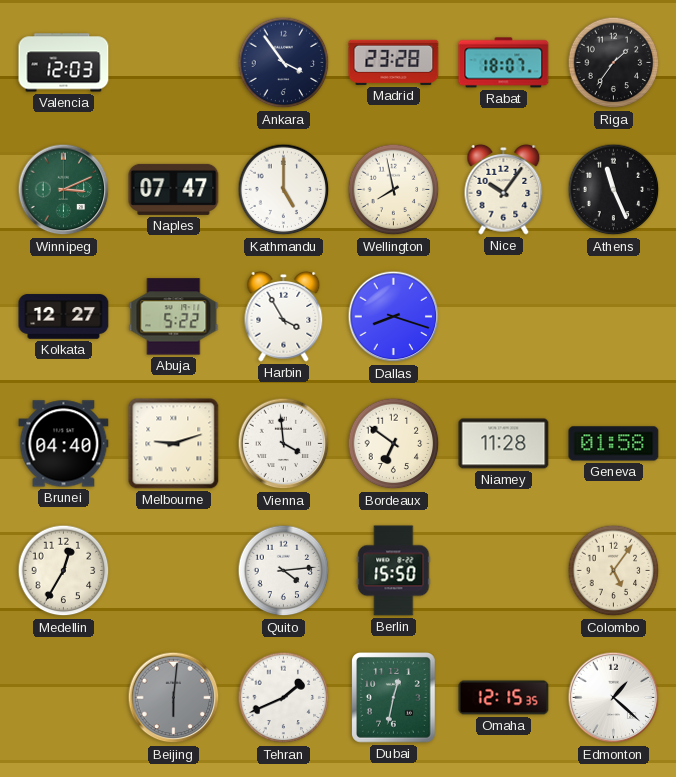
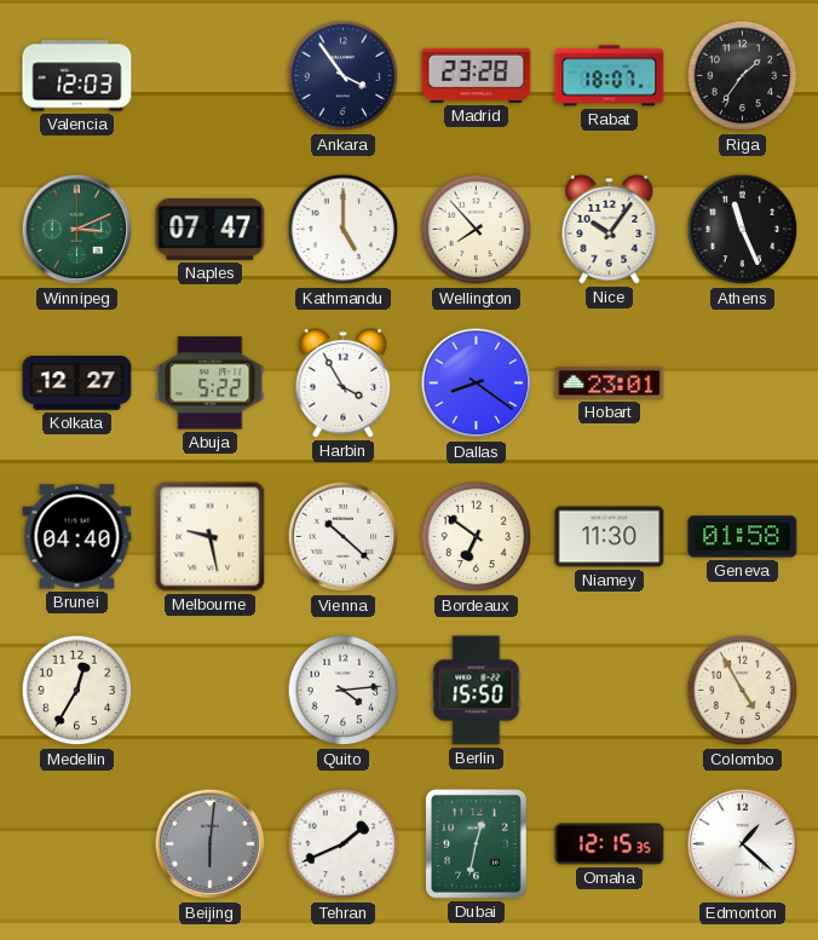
Wellington: 7:58 -> 7:53 (477, 230)
Dallas: 8:18 -> 8:21 (477, 384)
Hobart: none -> 23:01 (610, 382)
Melbourne: 9:12 -> 9:28 (211, 537)
Vienna: 3:59 -> 10:22 (344, 537)
Niamey: 11:28 -> 11:30 (610, 537)
Colombo: 5:06 -> 4:55 (743, 691)
